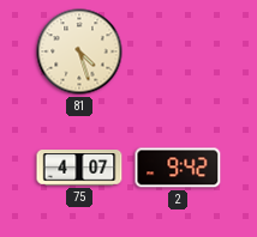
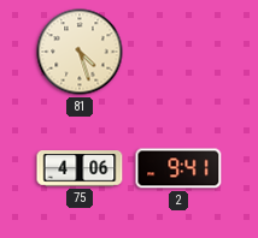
75: 4:07 -> 4:06 (80, 168)
2: 9:42 -> 9:41 (178, 168)
